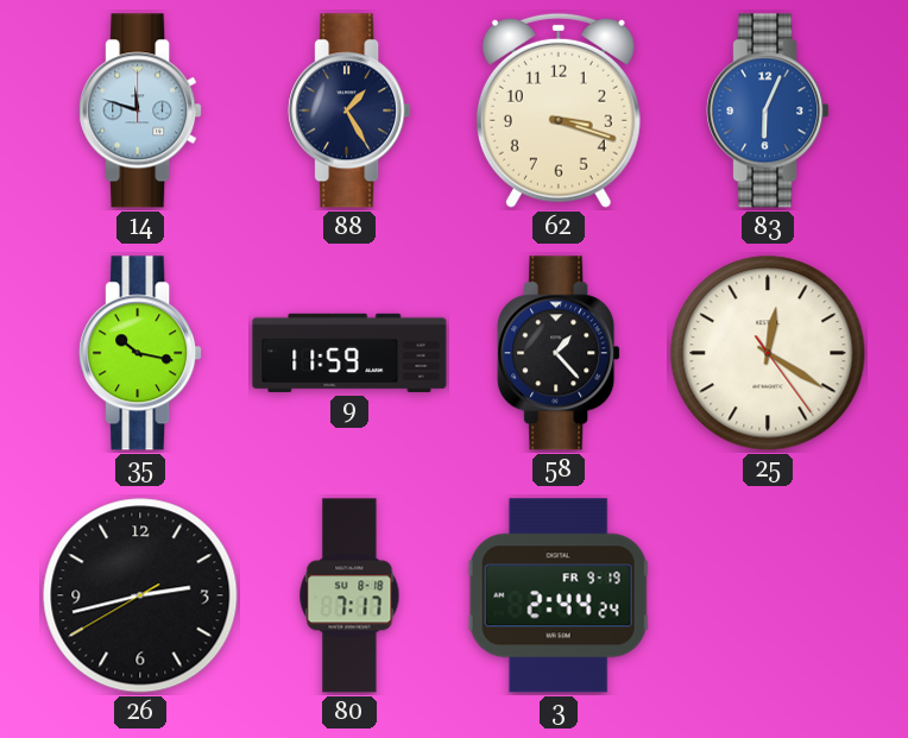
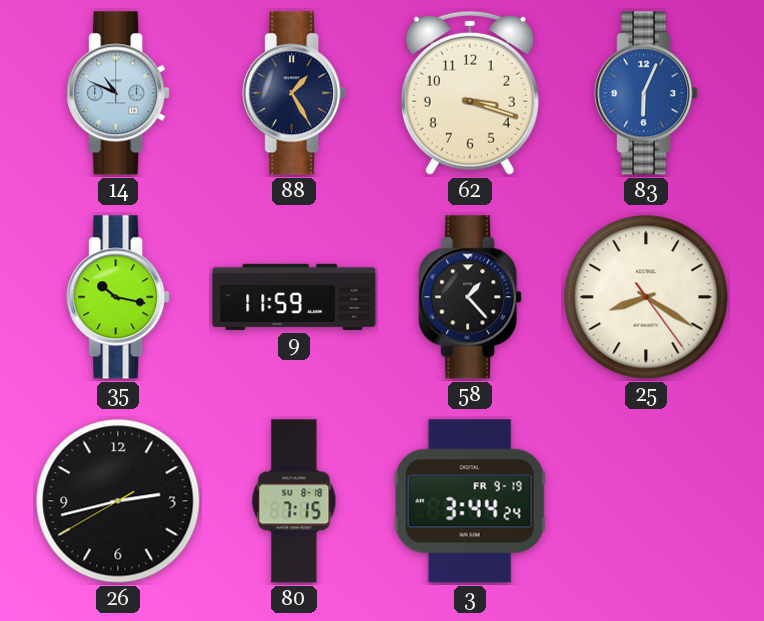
14: 11:48 -> 10:49 (118, 93)
25: 12:20 -> 8:20 (646, 297)
80: 7:17 -> 7:15 (294, 501)
3: 2:44 -> 3:44 (470, 501)
